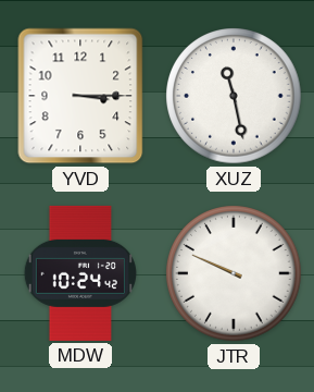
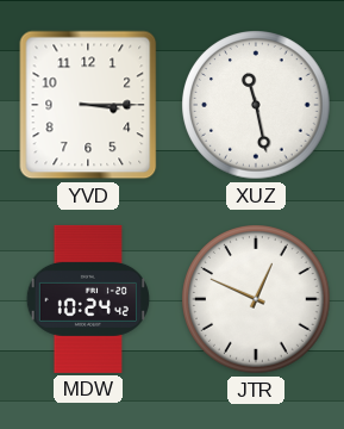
JTR: 9:49 -> 12:49 (256, 299)
